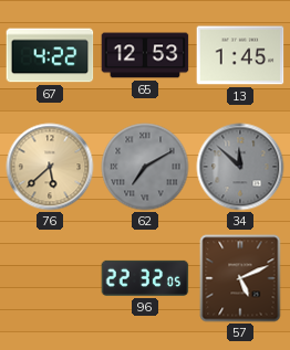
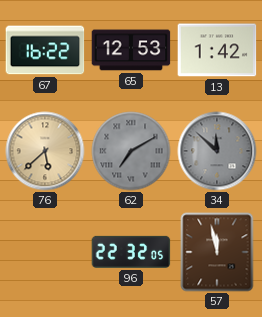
67: 4:22 -> 16:22 (45, 50)
13: 1:45 -> 1:42 (217, 50)
57: 5:11 -> 11:58 (217, 252)
